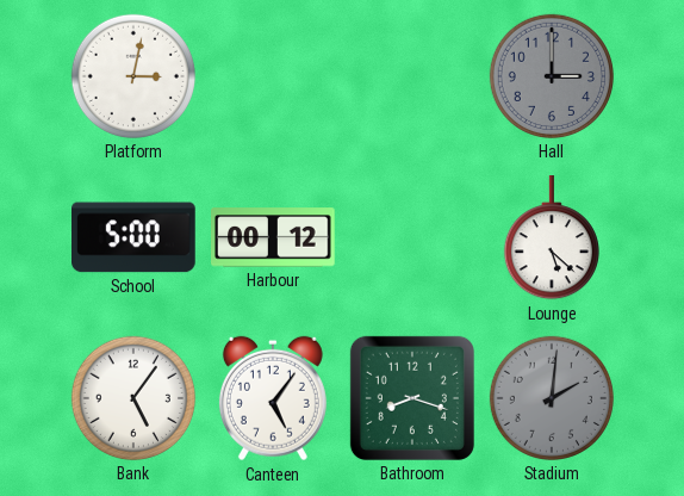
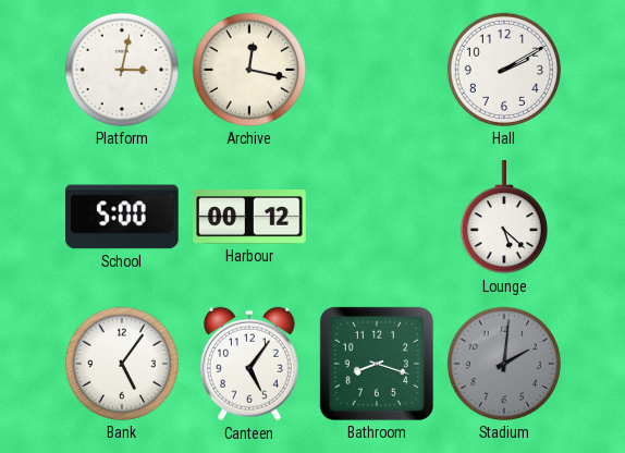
Archive: none -> 12:17 (249, 70)
Hall: 3:00 -> 2:10 (504, 70)
Hall dial: grey -> white (504, 70)
